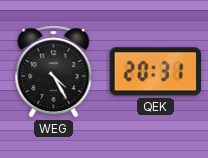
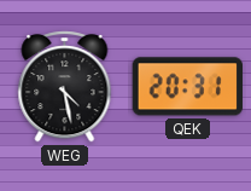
WEG: 4:25 -> 4:28 (65, 87)
